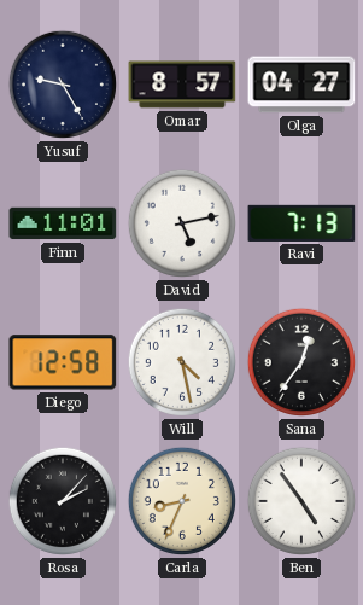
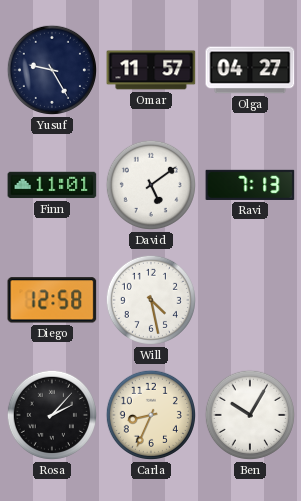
Omar: 8:57 -> 11:57 (151, 70)
David: 5:13 -> 5:09 (151, 185)
Sana: 12:36 -> none (301, 362)
Ben: 4:54 -> 10:05 (250, 415)
